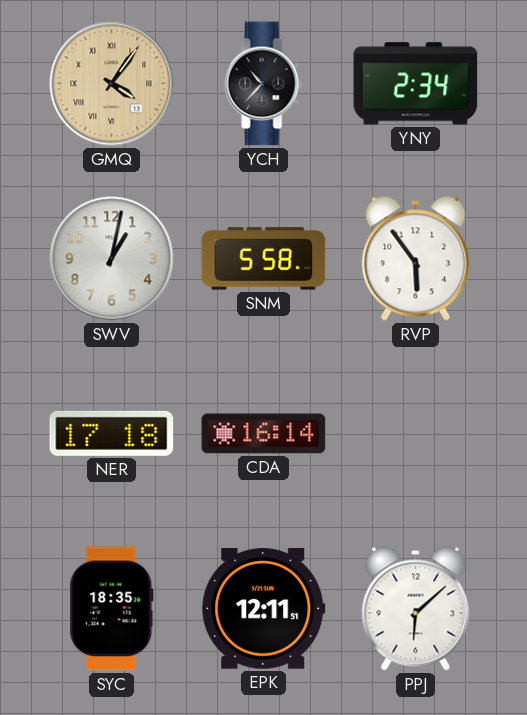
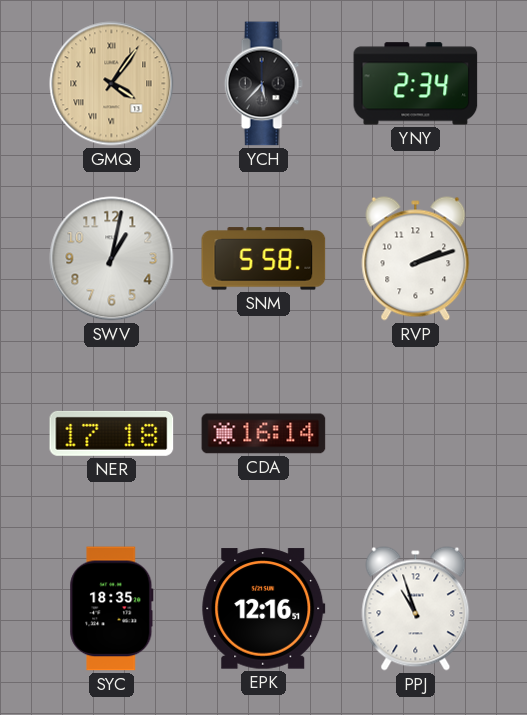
YCH: 10:37 -> 5:37 (263, 84)
RVP: 5:54 -> 2:12 (416, 259)
EPK: 12:11 -> 12:16 (264, 609)
PPJ: 6:08 -> 10:57 (416, 609)
